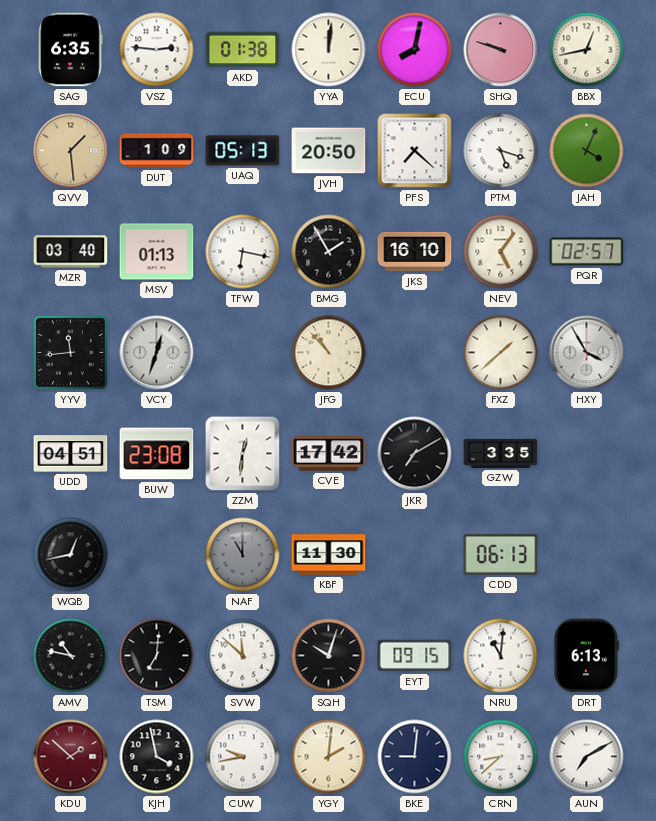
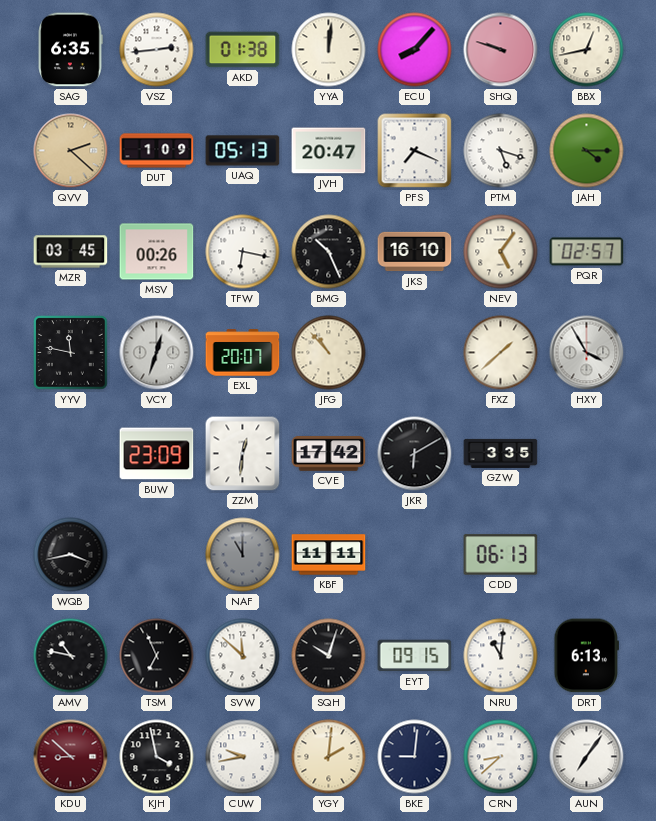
VSZ: 2:46 -> 2:44 (157, 50)
ECU: 8:02 -> 8:07 (415, 50)
QVV: 1:29 -> 2:22 (71, 151)
JVH: 20:50 -> 20:47 (329, 151)
PFS: 7:22 -> 7:19 (415, 151)
JAH: 4:04 -> 4:15 (587, 151)
MZR: 03:40 -> 03:45 (71, 252)
MSV: 01:13 -> 00:26 (157, 252)
BMG: 1:55 -> 10:26 (329, 252)
YYV: 11:44 -> 11:47 (71, 353)
EXL: none -> 20:07 (243, 353)
UDD: 04:51 -> none (71, 454)
BUW: 23:08 -> 23:09 (157, 454)
JKR: 7:10 -> 6:10 (415, 454)
WQB: 12:43 -> 3:43 (71, 555)
KBF: 11:30 -> 11:11 (329, 555)
TSM: 7:01 -> 6:56 (157, 656)
KDU: 1:52 -> 8:52 (71, 757)
AUN: 7:10 -> 7:06 (587, 757)
